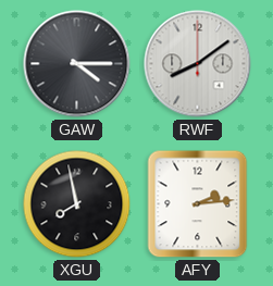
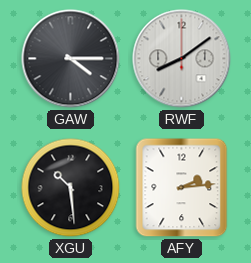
XGU: 7:58 -> 10:29 (71, 188)
